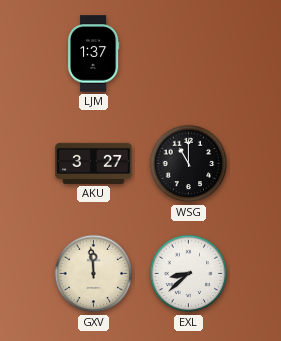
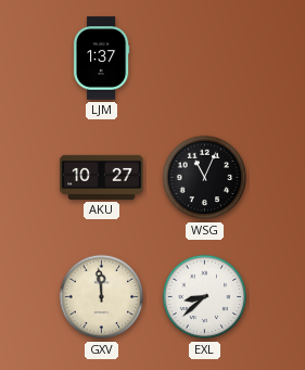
AKU: 3:27 -> 10:27 (102, 177)
WSG: 11:00 -> 11:04 (205, 178)
